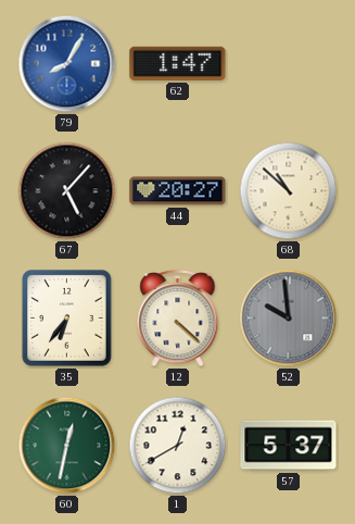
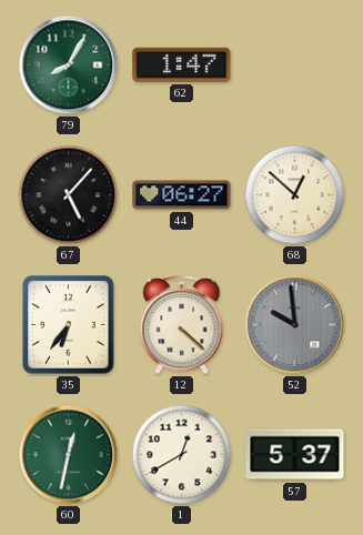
79 dial: blue -> green (69, 65)
44: 20:27 -> 06:27 (182, 195)
68: 10:52 -> 12:52 (295, 195)
